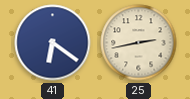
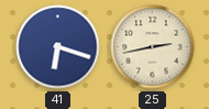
41: 6:21 -> 6:18 (58, 47)
